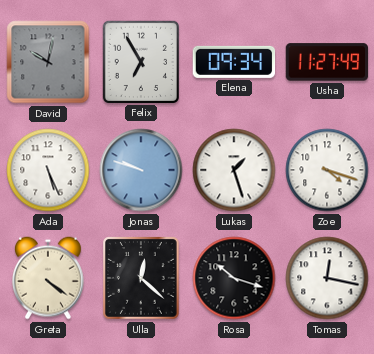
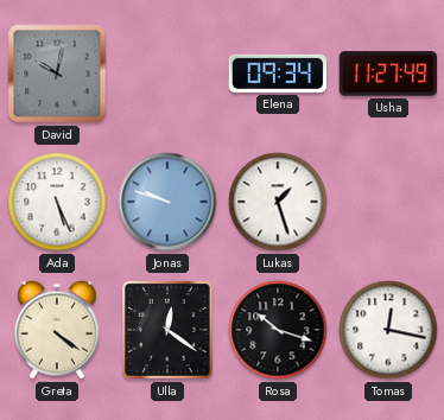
Felix: 6:55 -> none (140, 61)
Zoe: 4:18 -> none (327, 170)
Ulla: 12:22 -> 12:21 (169, 331)
